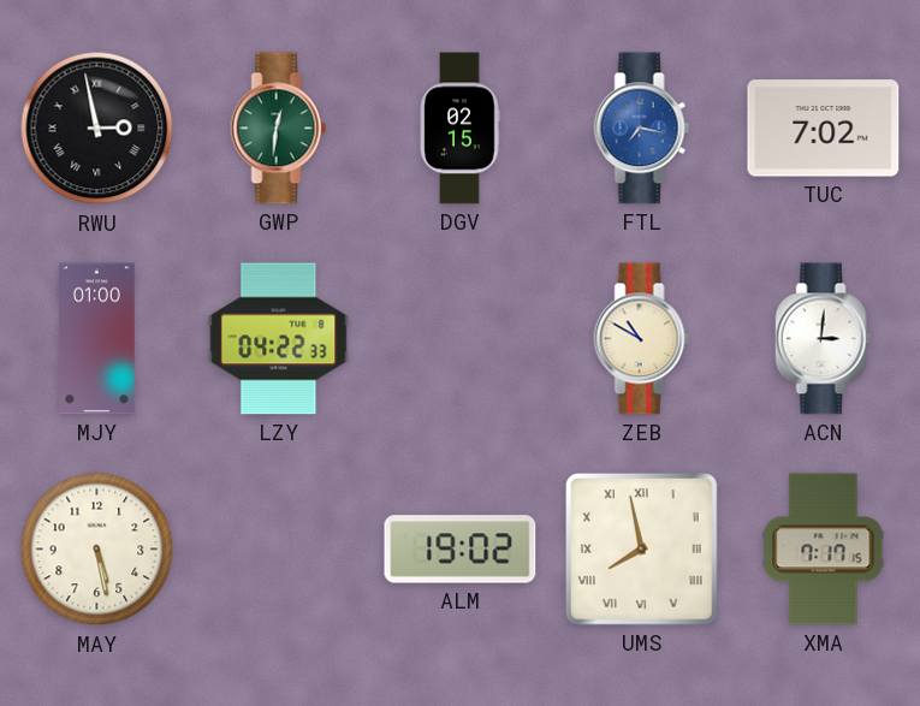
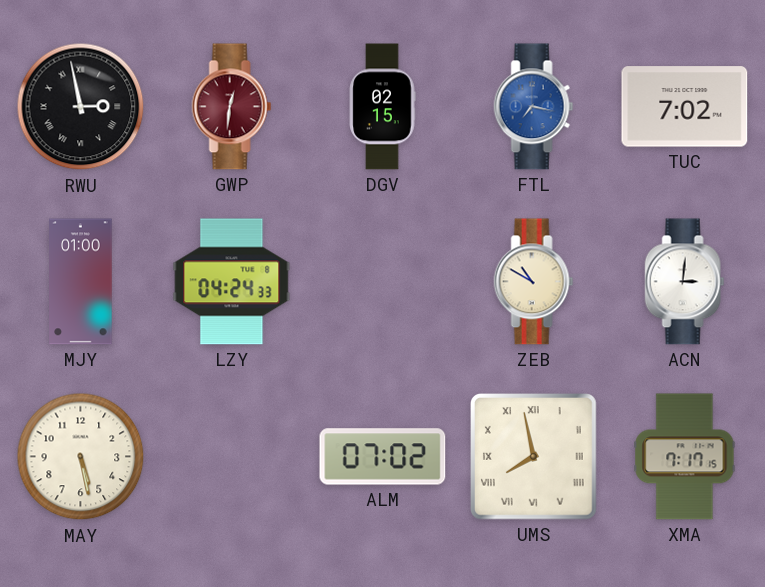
GWP dial: green -> burgundy (232, 107)
LZY: 04:22 -> 04:24 (232, 282)
ALM: 19:02 -> 07:02 (383, 457)
